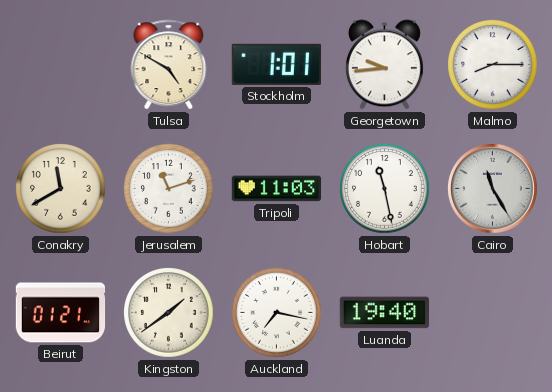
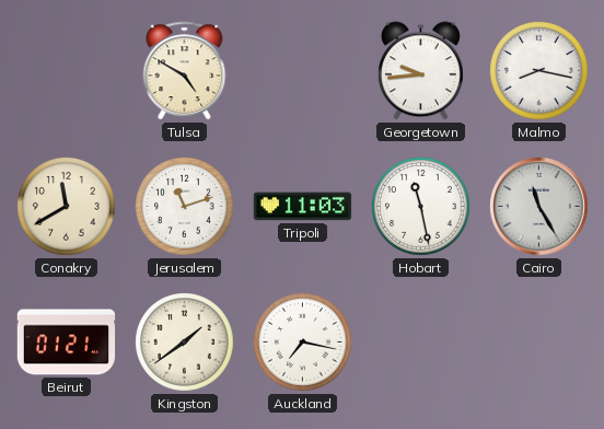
Stockholm: 1:01 -> none (276, 64)
Malmo: 8:15 -> 8:17 (539, 71)
Luanda: 19:40 -> none (384, 313)
